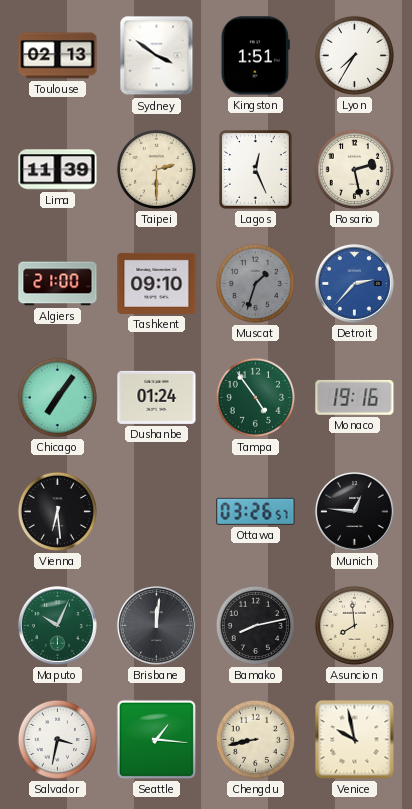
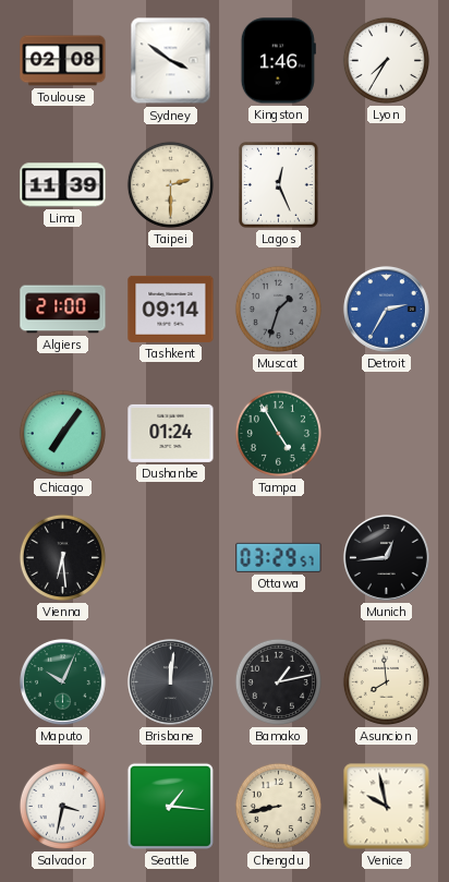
Toulouse: 02:13 -> 02:08 (63, 61)
Kingston: 1:51 -> 1:46 (278, 61)
Rosario: 2:28 -> none (354, 169)
Tashkent: 09:10 -> 09:14 (171, 309)
Detroit: 2:37 -> 2:35 (386, 309)
Tampa: 4:54 -> 4:55 (278, 433)
Monaco: 19:16 -> none (355, 397)
Ottawa: 03:26 -> 03:29 (279, 557)
Munich: 12:46 -> 12:44 (386, 557)
Bamako: 8:13 -> 1:13 (278, 681)
